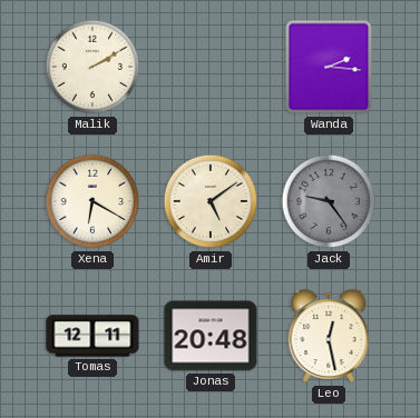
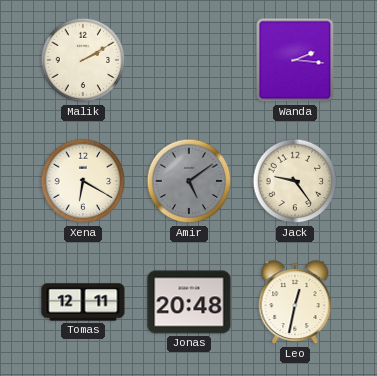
Amir dial: cream -> grey (189, 181)
Jack dial: grey -> cream (295, 181)
Leo: 12:28 -> 12:32 (295, 303)
